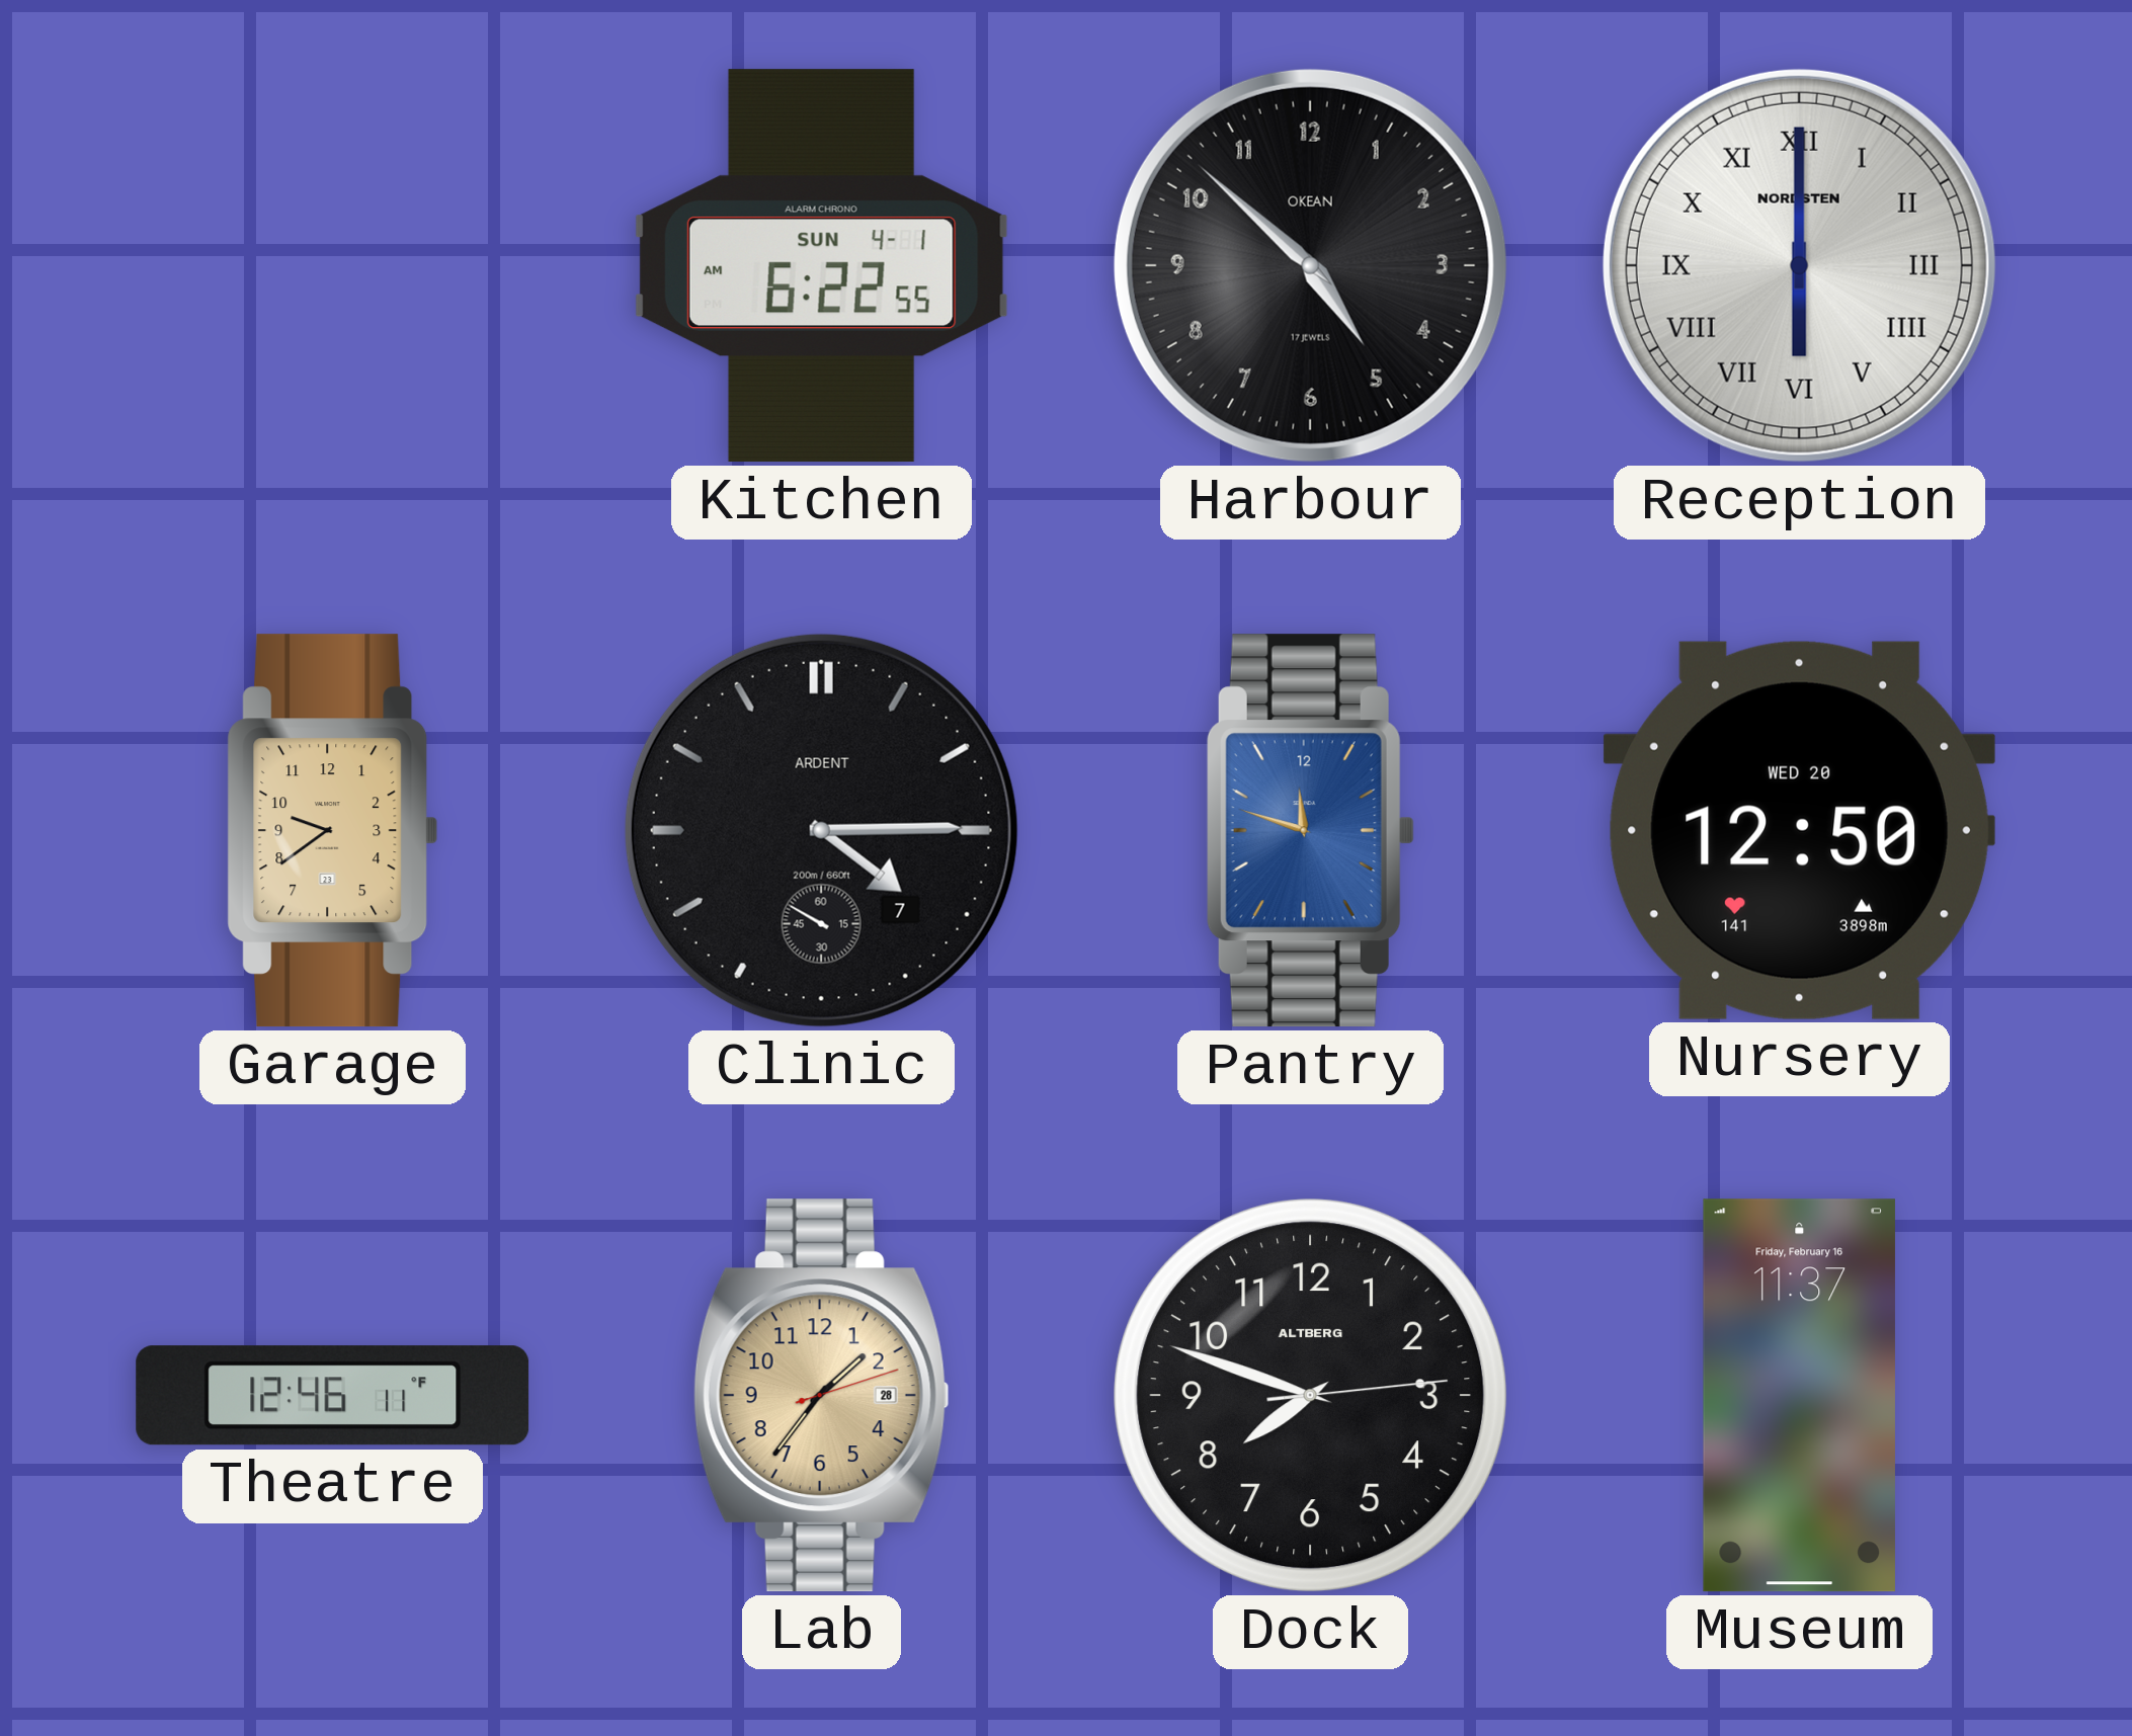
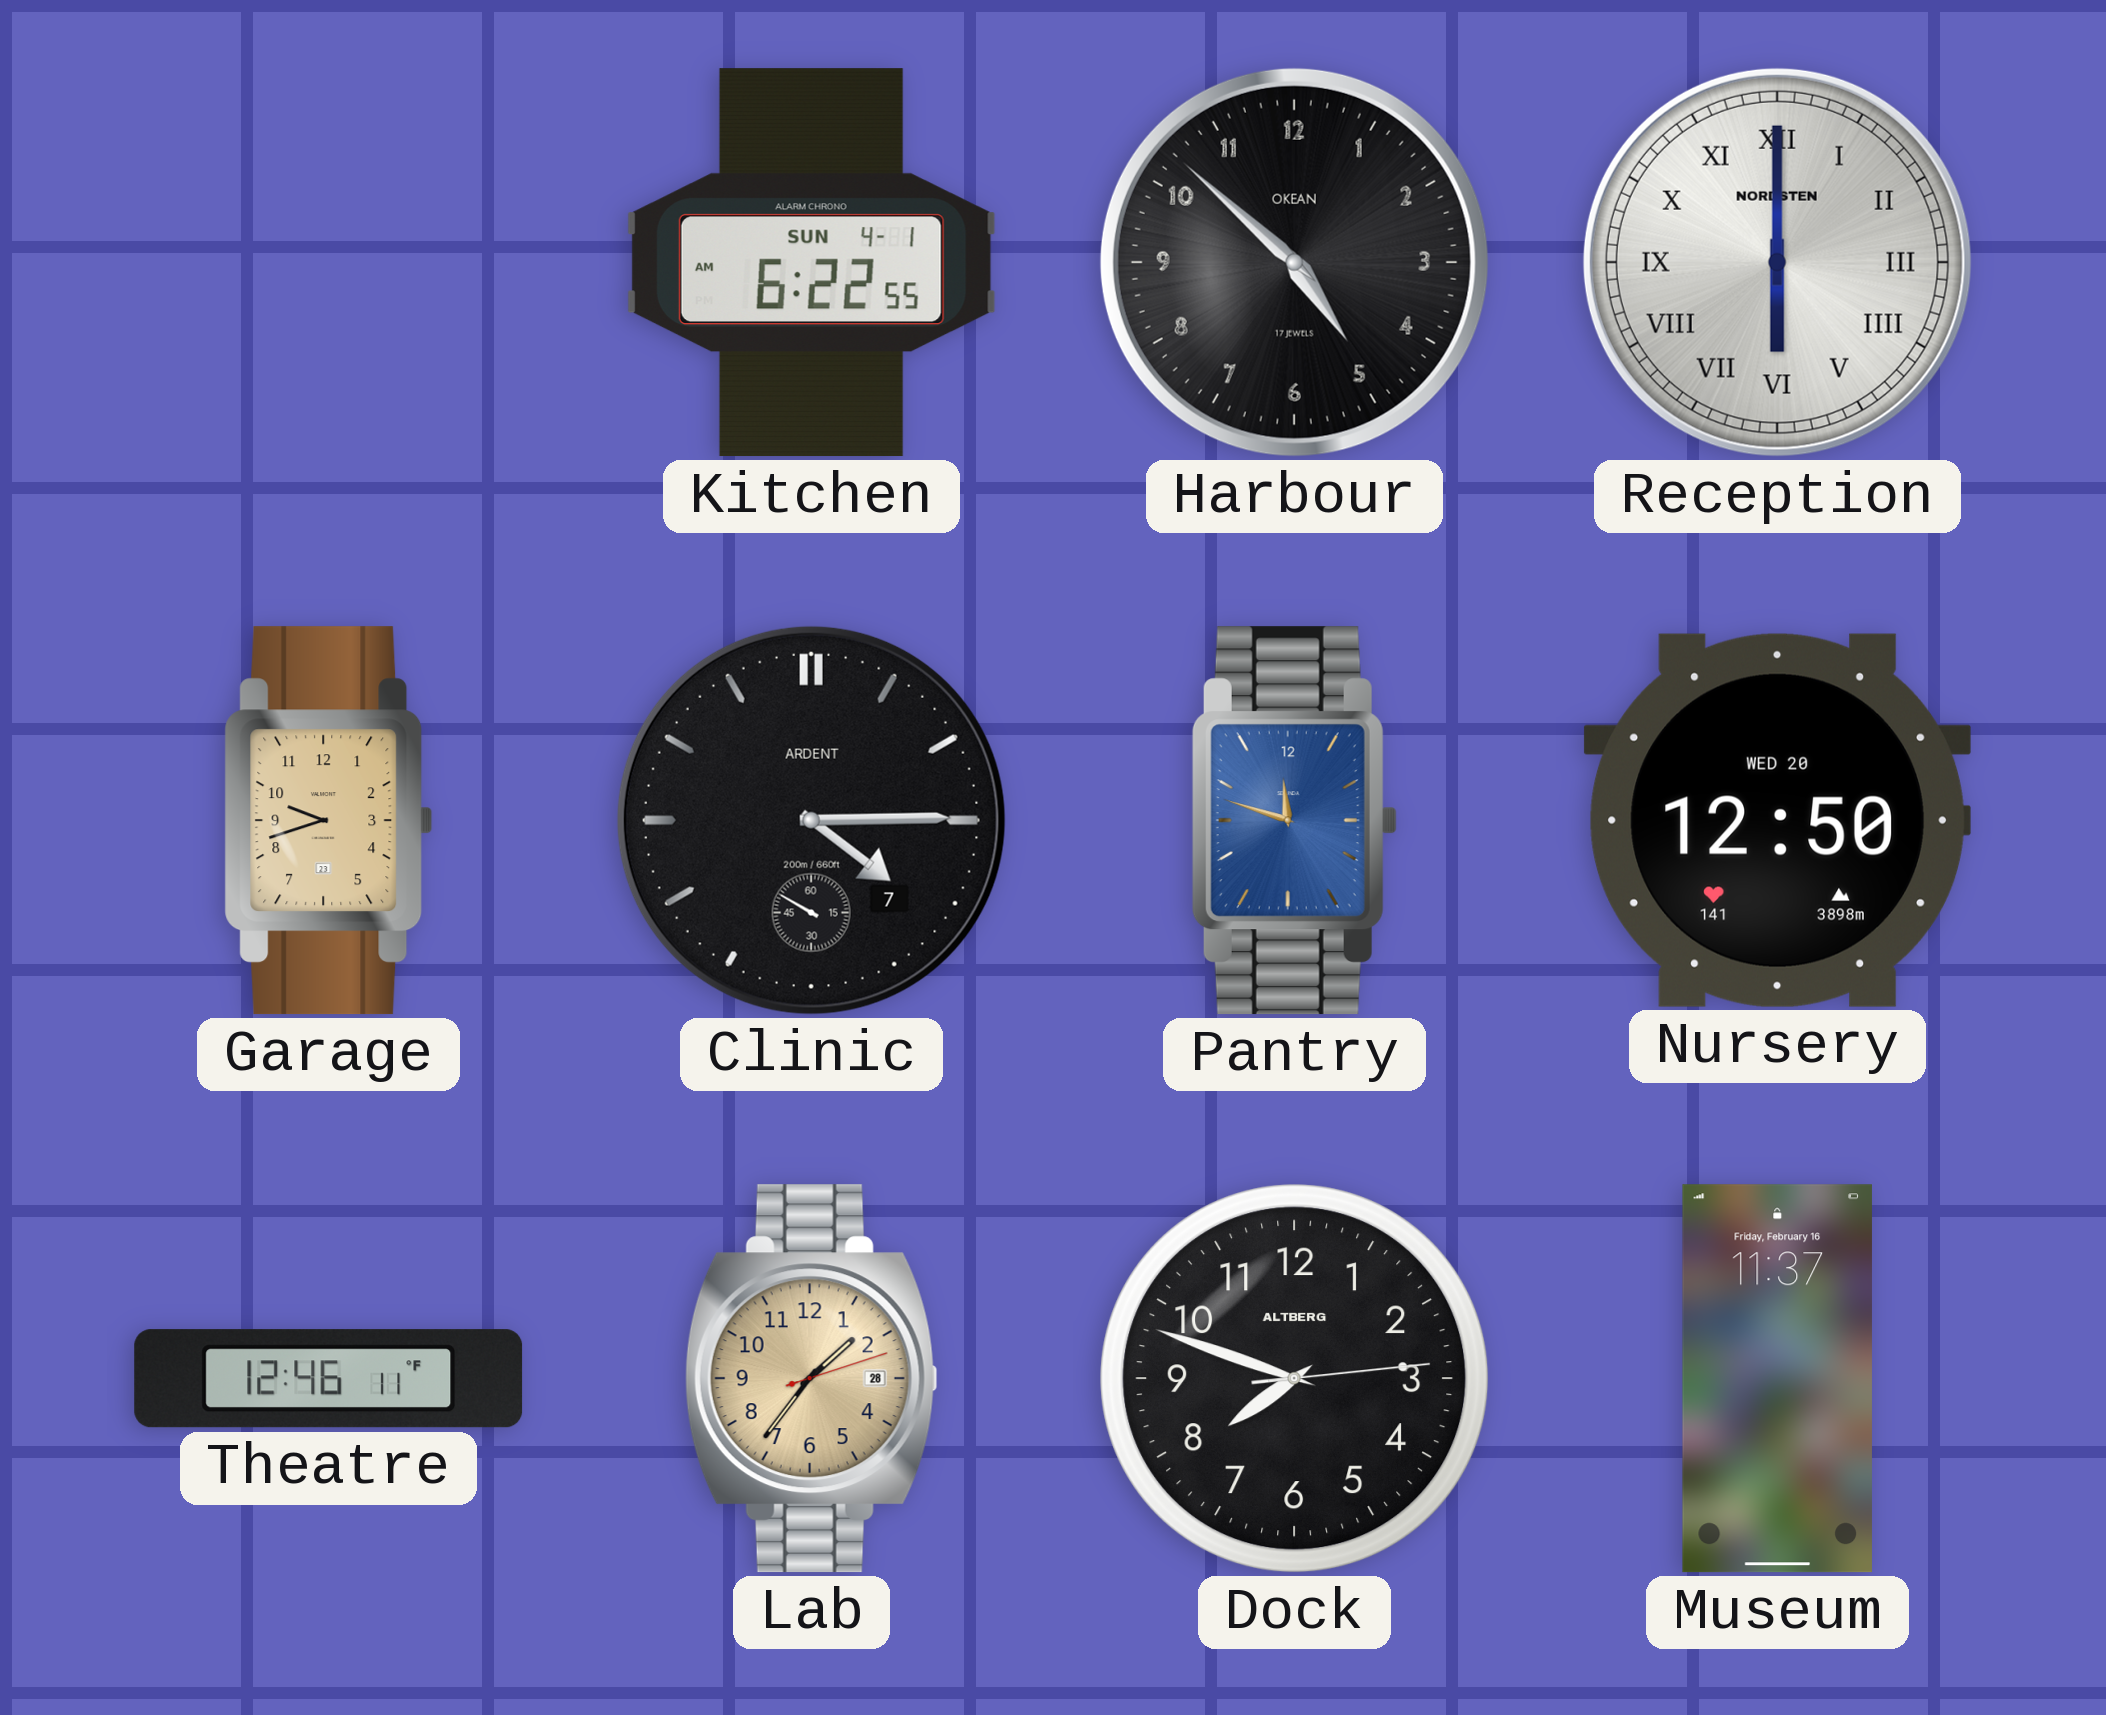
Garage: 9:39 -> 9:42 (329, 821)
